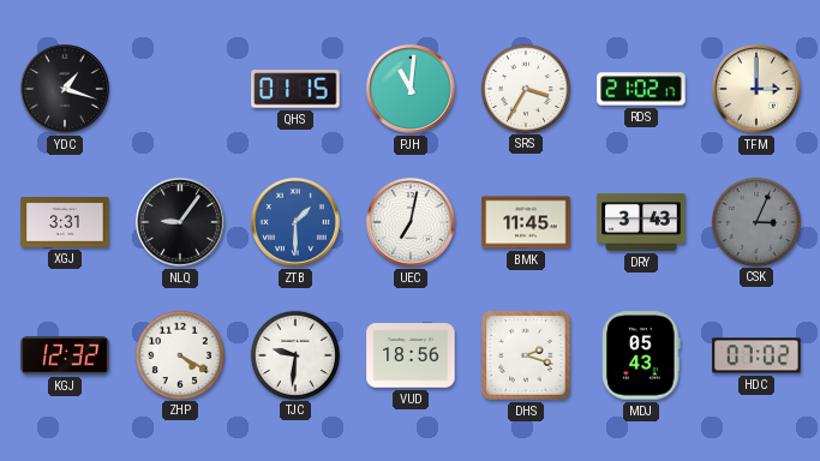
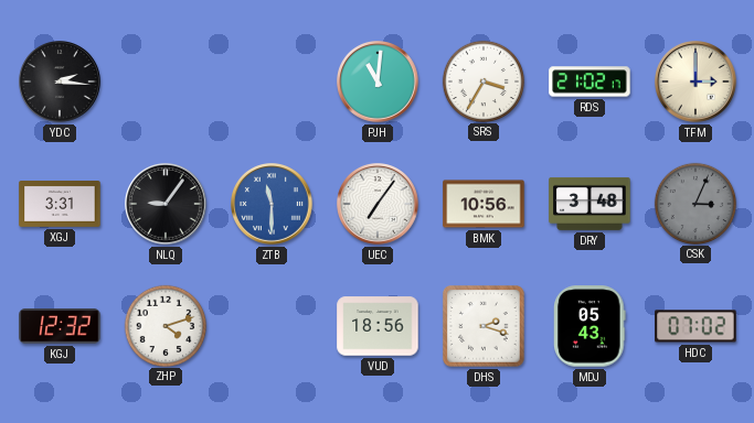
YDC: 1:18 -> 2:16 (61, 83)
QHS: 01:15 -> none (295, 89)
ZTB: 1:30 -> 11:30 (273, 205)
UEC: 7:02 -> 7:06 (379, 205)
BMK: 11:45 -> 10:56 (484, 204)
DRY: 3:43 -> 3:48 (590, 204)
ZHP: 4:20 -> 4:12 (164, 325)
TJC: 9:31 -> none (294, 354)
